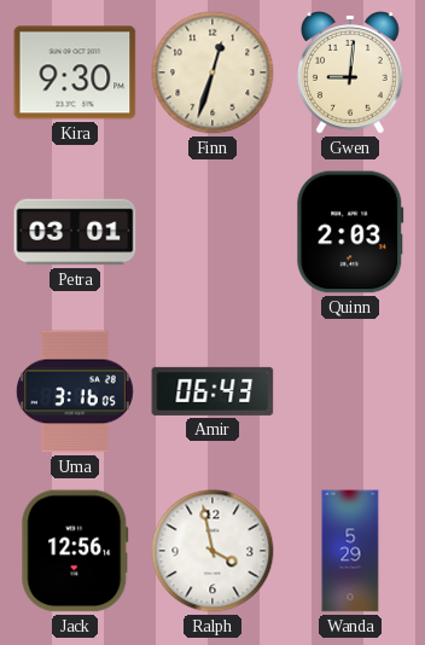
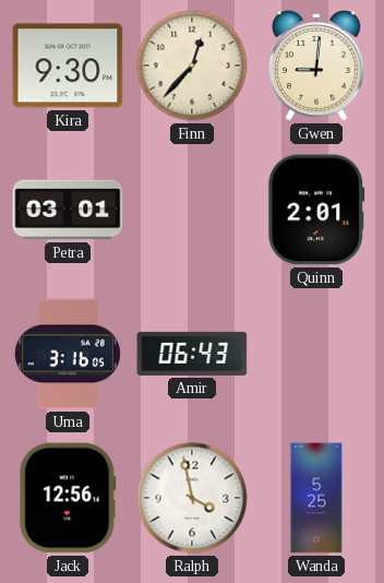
Finn: 12:33 -> 12:37 (192, 66)
Quinn: 2:03 -> 2:01 (316, 210)
Wanda: 5:29 -> 5:25 (316, 498)
